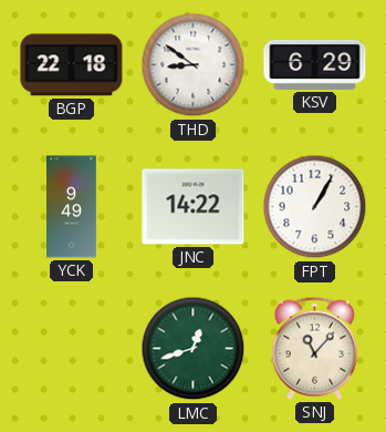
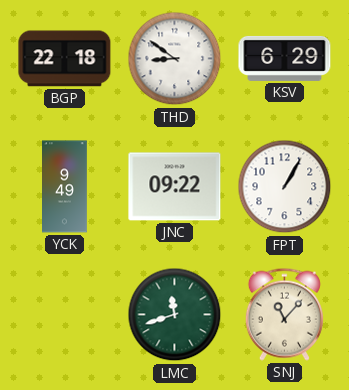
JNC: 14:22 -> 09:22 (175, 187)
LMC: 12:42 -> 11:42 (175, 315)
